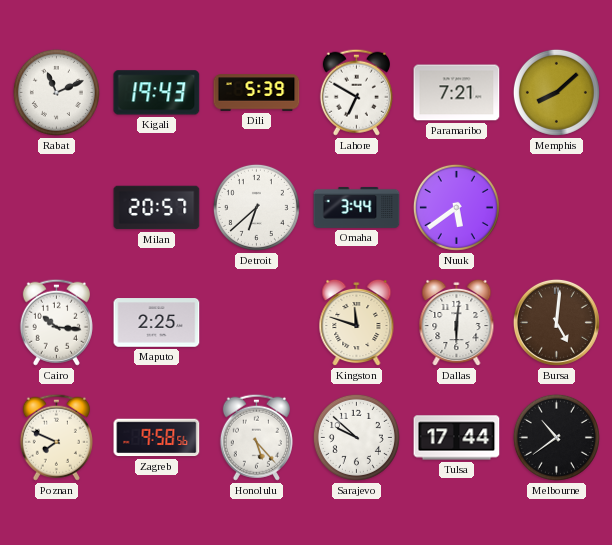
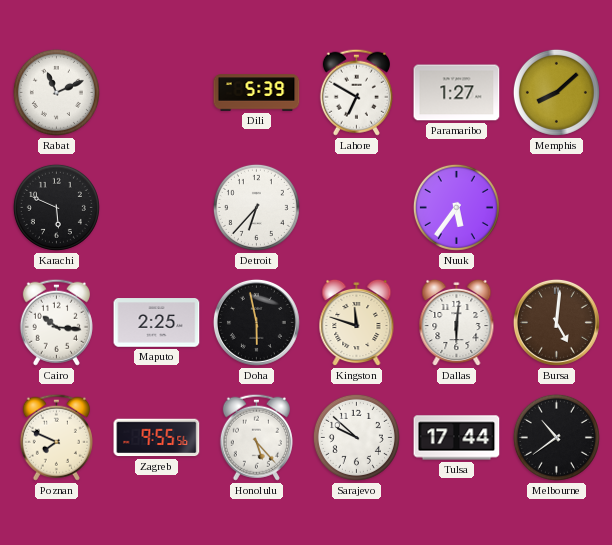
Kigali: 19:43 -> none (157, 93)
Paramaribo: 7:21 -> 1:27 (457, 93)
Karachi: none -> 5:49 (56, 207)
Milan: 20:57 -> none (157, 208)
Detroit: 6:38 -> 6:37 (256, 207)
Omaha: 3:44 -> none (357, 207)
Nuuk: 5:39 -> 5:36 (456, 207)
Doha: none -> 5:58 (256, 322)
Zagreb: 9:58 -> 9:55 (157, 438)
